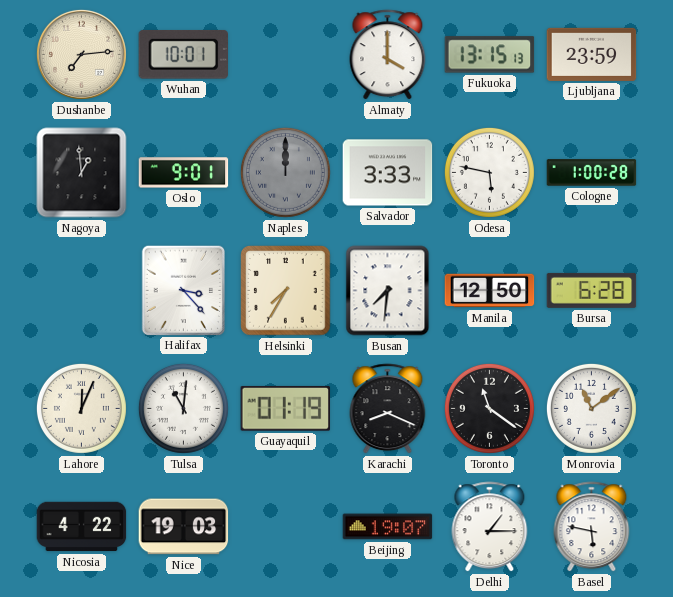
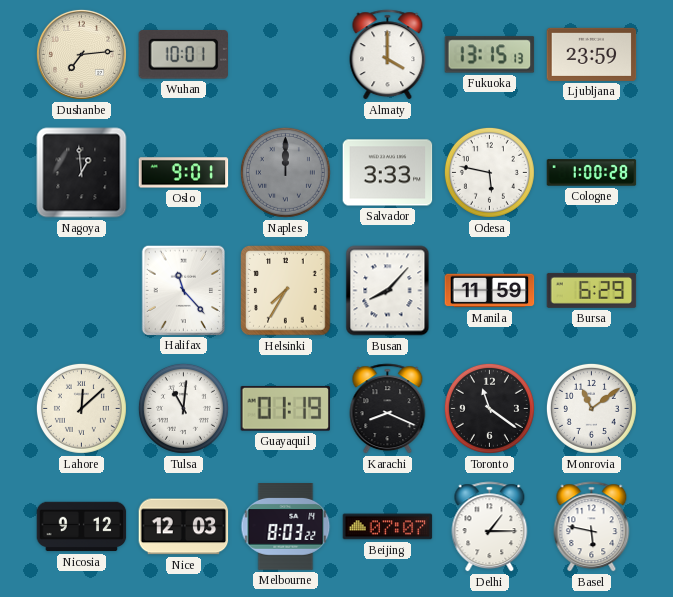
Halifax: 3:23 -> 11:23 (183, 290)
Busan: 7:31 -> 8:07 (388, 291)
Manila: 12:50 -> 11:59 (490, 291)
Bursa: 6:28 -> 6:29 (592, 290)
Lahore: 12:04 -> 12:08 (81, 408)
Nicosia: 4:22 -> 9:12 (82, 527)
Nice: 19:03 -> 12:03 (184, 527)
Melbourne: none -> 8:03 (286, 527)
Beijing: 19:07 -> 07:07 (388, 527)
